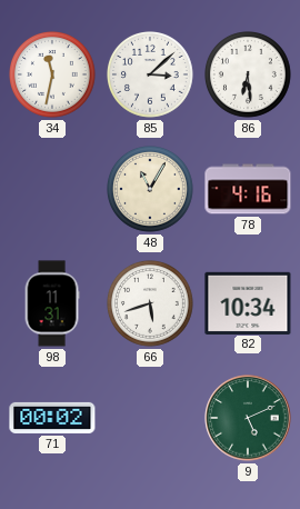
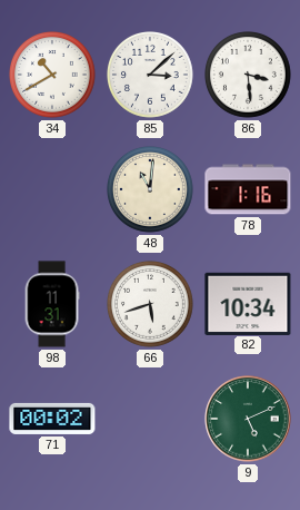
34: 11:32 -> 10:40 (53, 76)
86: 6:29 -> 3:29 (249, 76)
48: 11:05 -> 11:01 (151, 190)
78: 4:16 -> 1:16 (248, 189)
